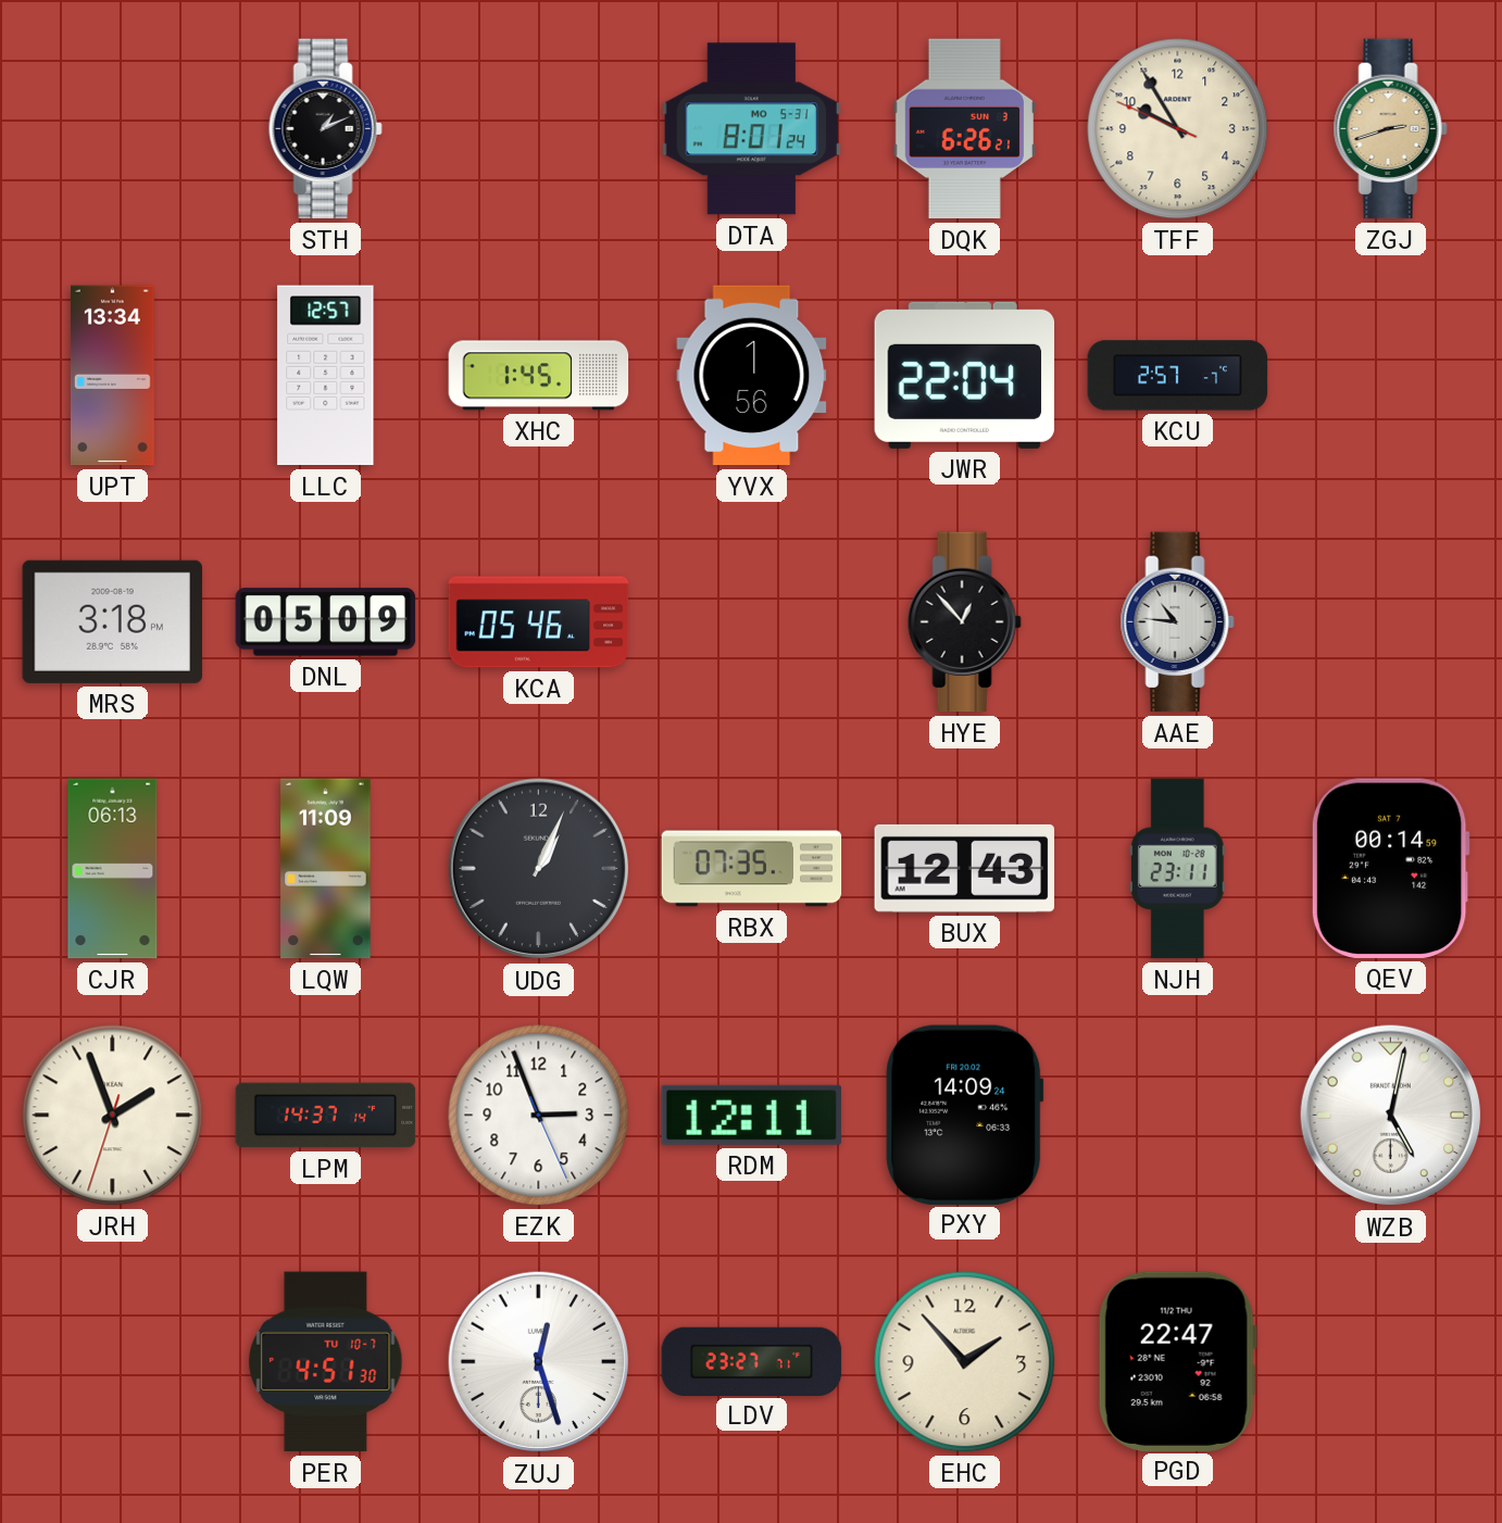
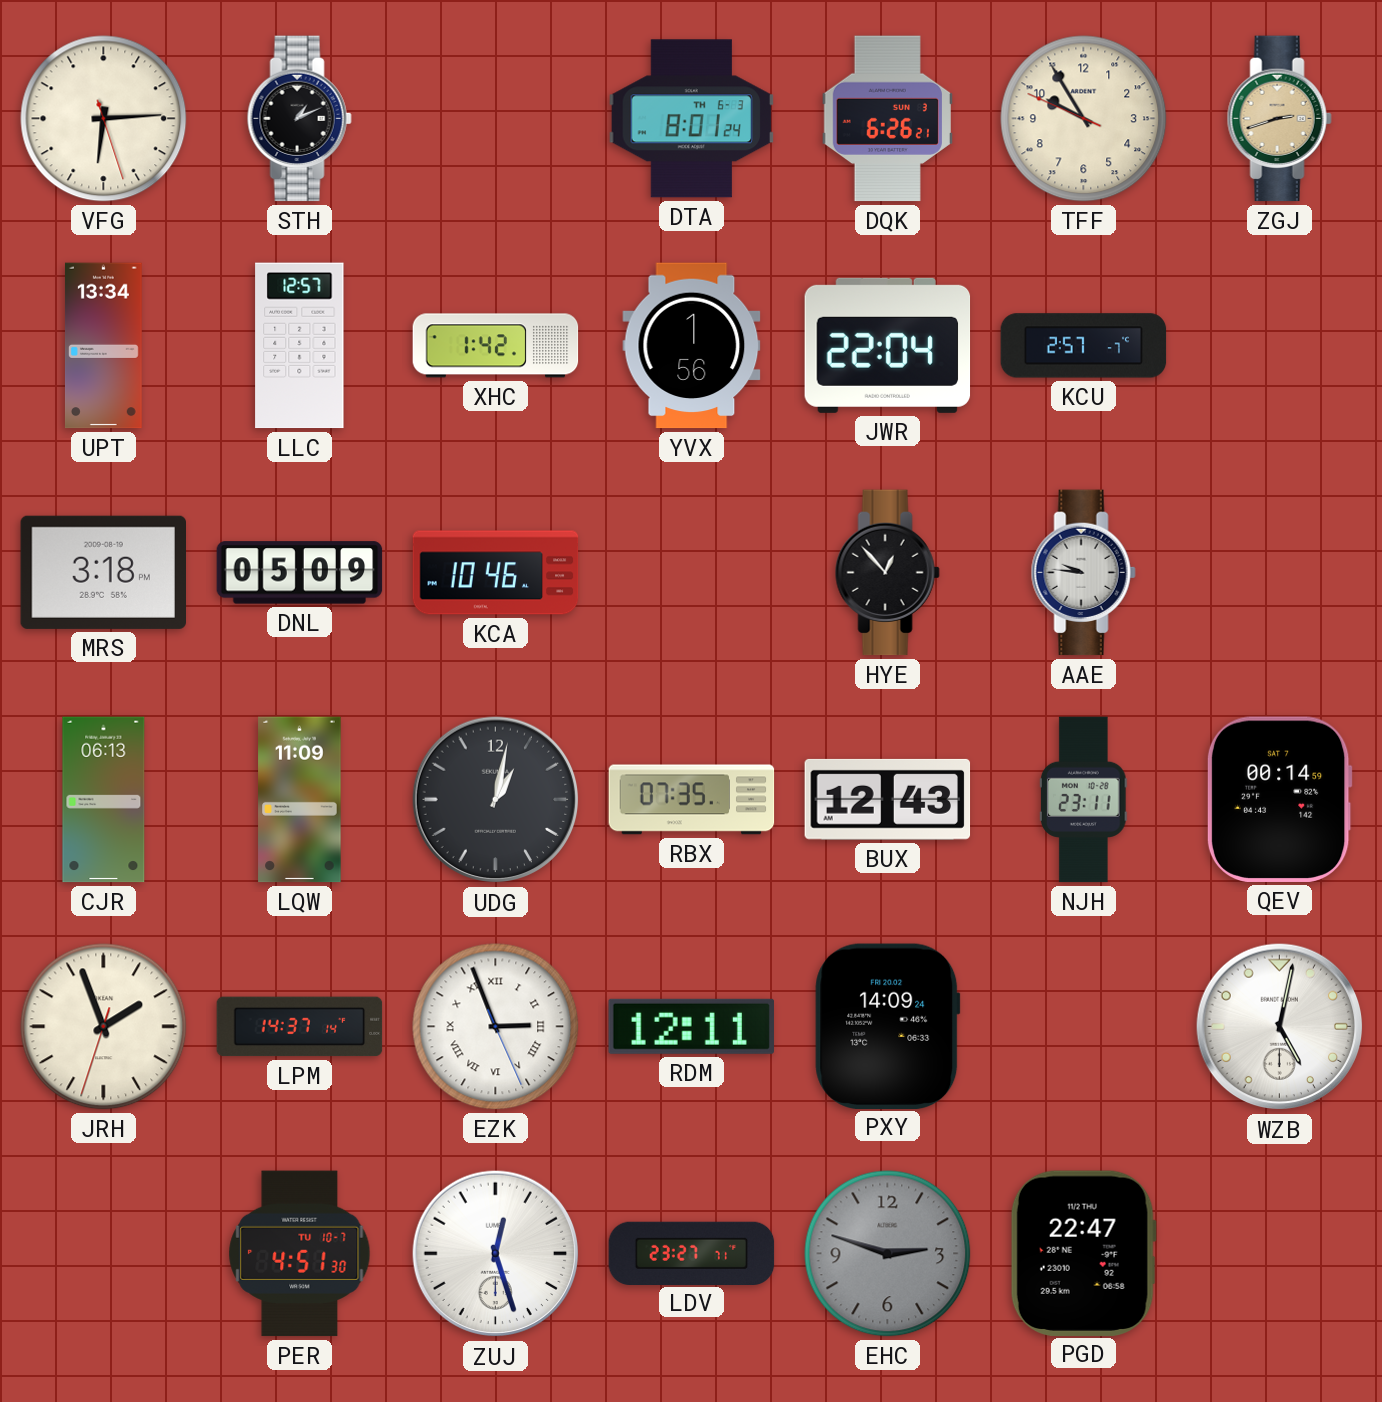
VFG: none -> 6:14 (104, 119)
DTA date: MO 5-31 -> TH 6-3 (692, 119)
XHC: 1:45 -> 1:42 (496, 346)
KCA: 05:46 -> 10:46 (496, 573)
AAE: 10:46 -> 9:46 (1083, 573)
UDG: 1:04 -> 1:02 (496, 800)
EZK numerals: Arabic -> Roman (496, 1027)
EHC: 1:53 -> 2:48 (888, 1254)
EHC dial: cream -> grey (888, 1254)
